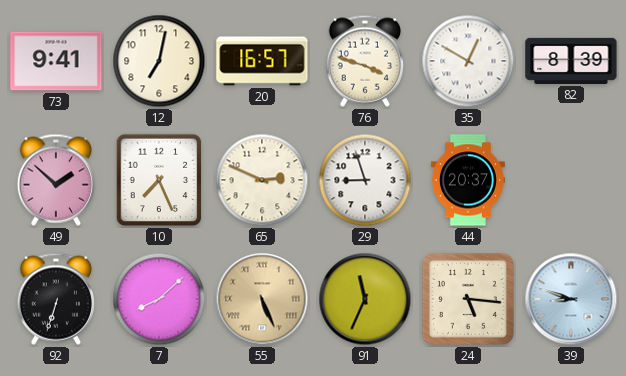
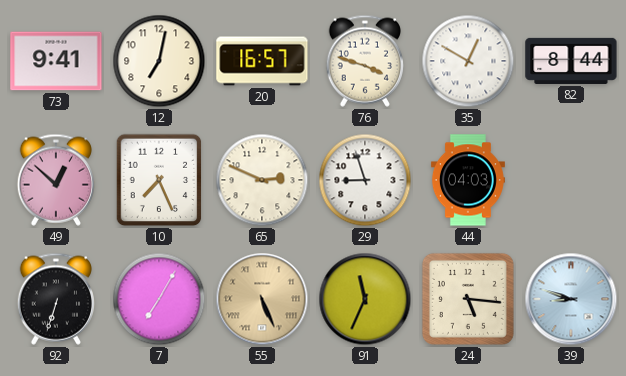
82: 8:39 -> 8:44 (571, 61)
49: 1:52 -> 12:52 (55, 180)
44: 20:37 -> 04:03 (468, 180)
7: 8:08 -> 7:05 (159, 299)
